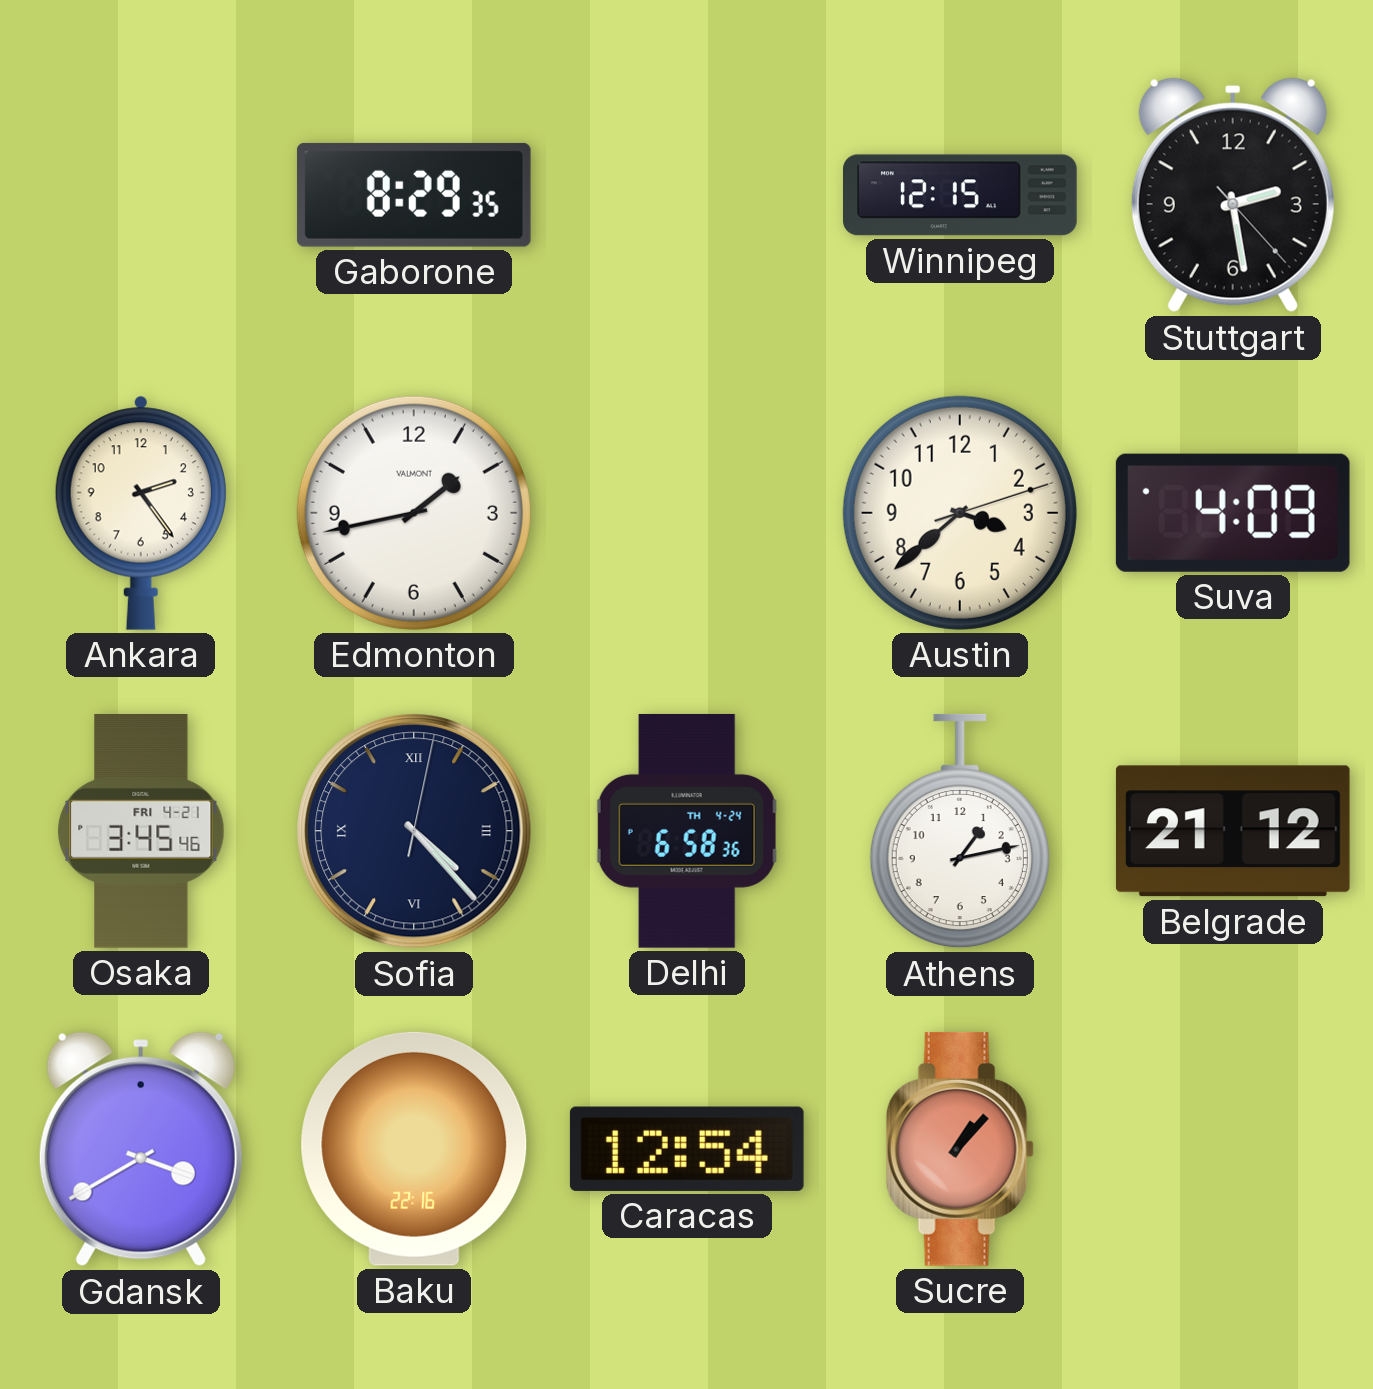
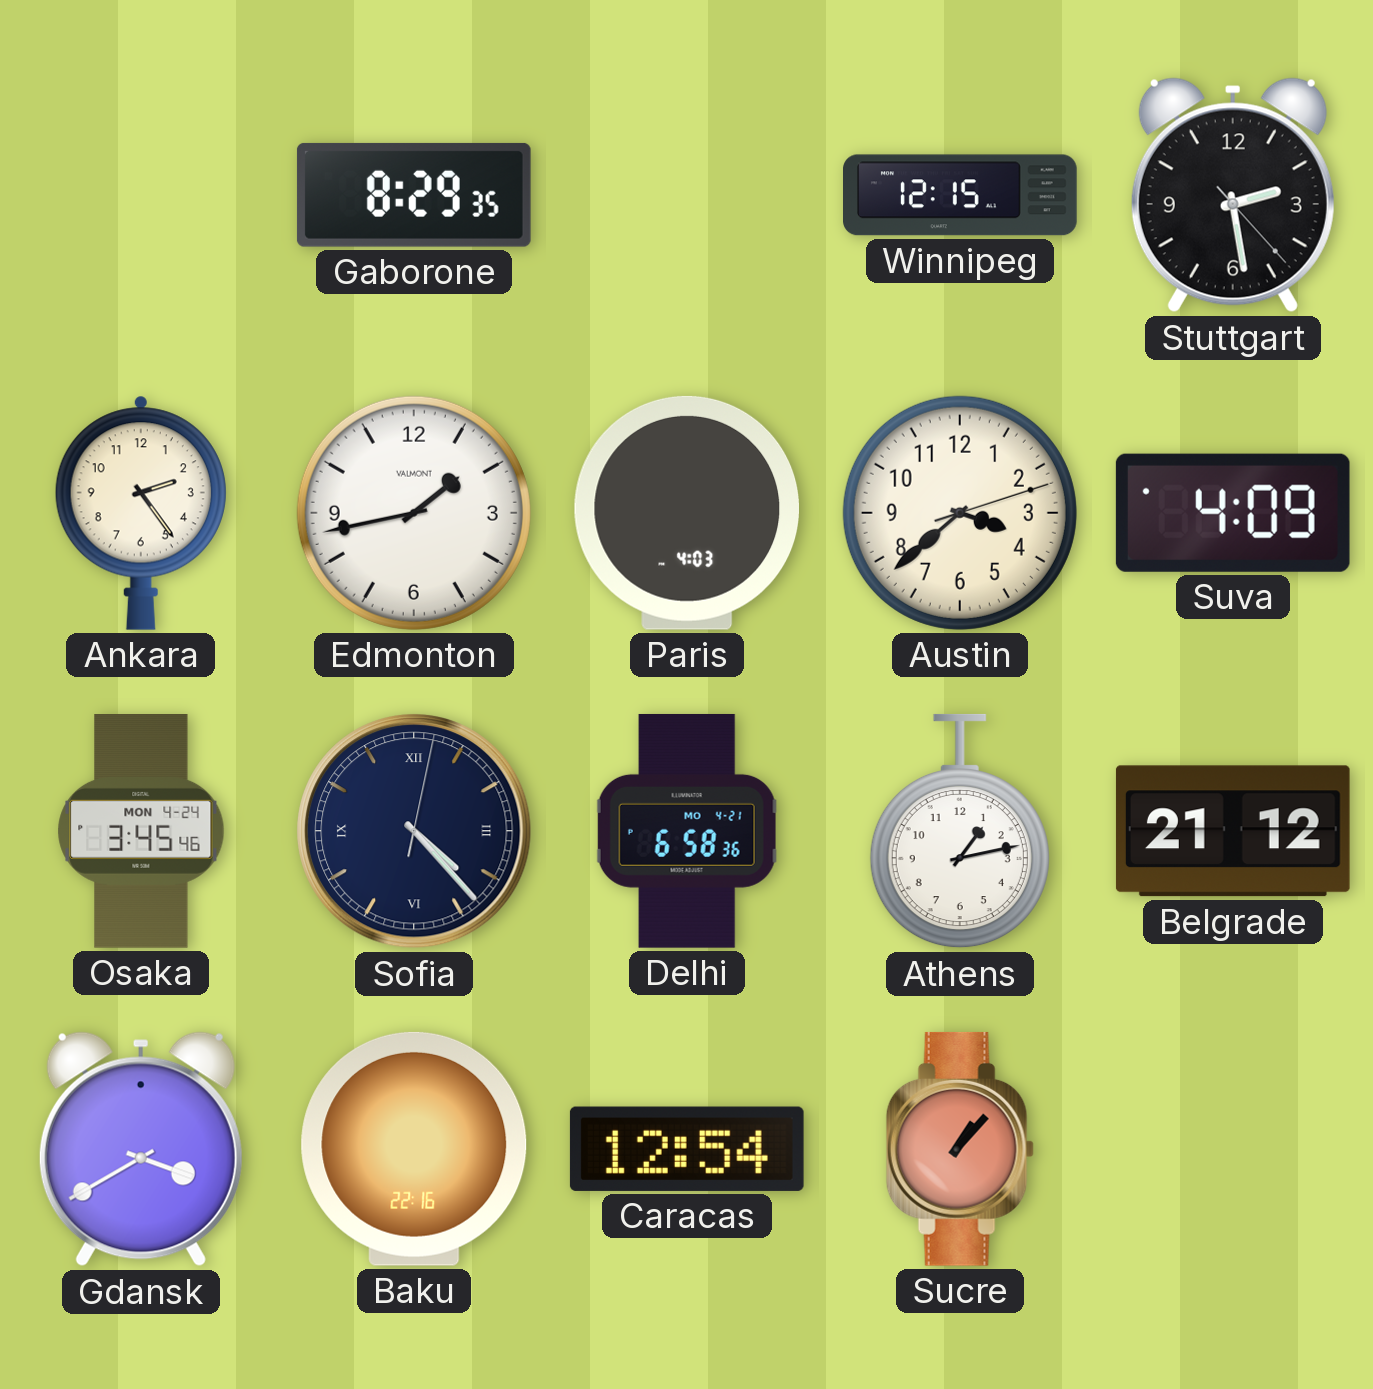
Paris: none -> 4:03 (686, 513)
Osaka date: FRI 4-21 -> MON 4-24 (141, 832)
Delhi date: TH 4-24 -> MO 4-21 (687, 831)
